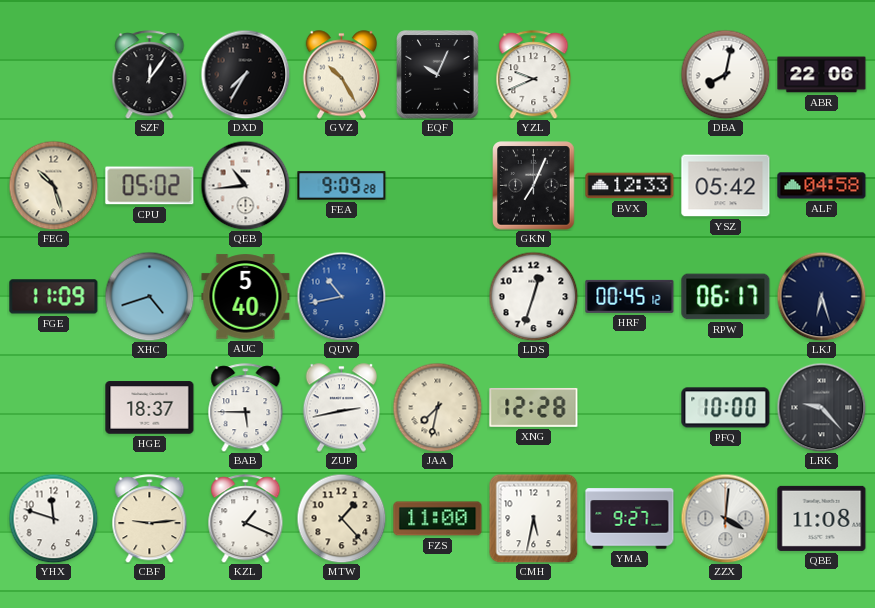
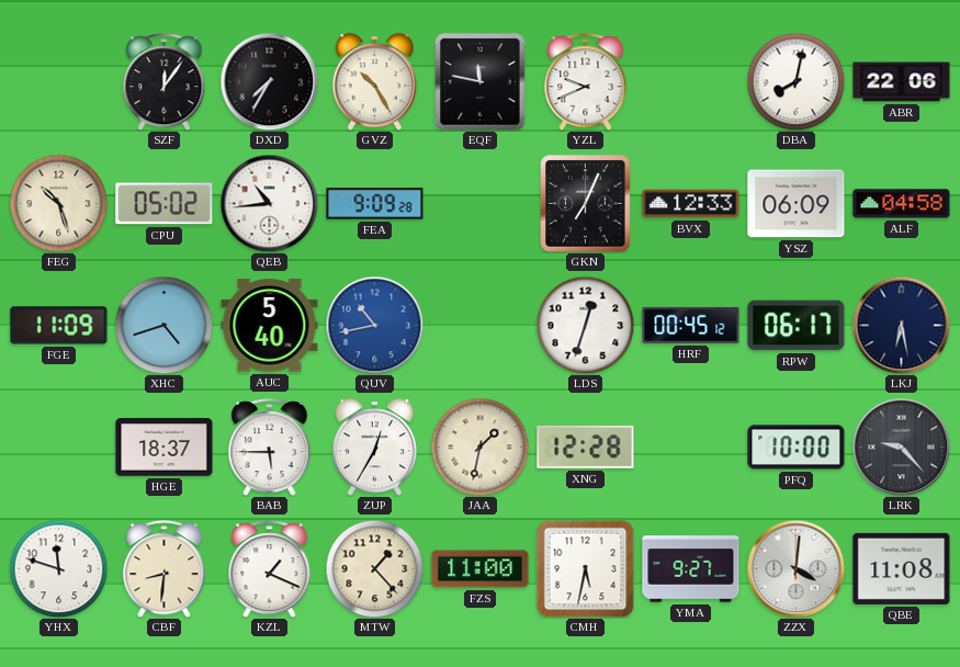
EQF: 10:04 -> 11:47 (481, 82)
YSZ: 05:42 -> 06:09 (797, 204)
LKJ: 6:27 -> 6:28 (901, 325)
ZUP: 2:43 -> 12:35 (375, 448)
JAA: 7:32 -> 1:32 (479, 446)
CBF: 9:14 -> 8:31 (165, 569)
